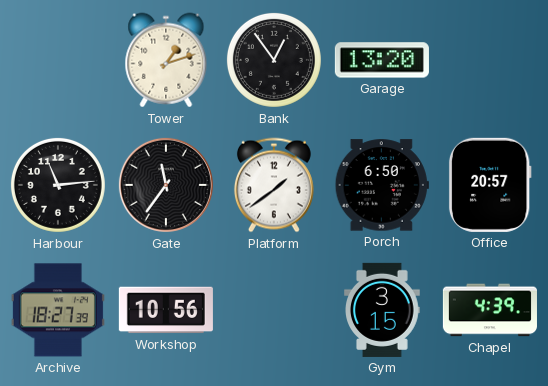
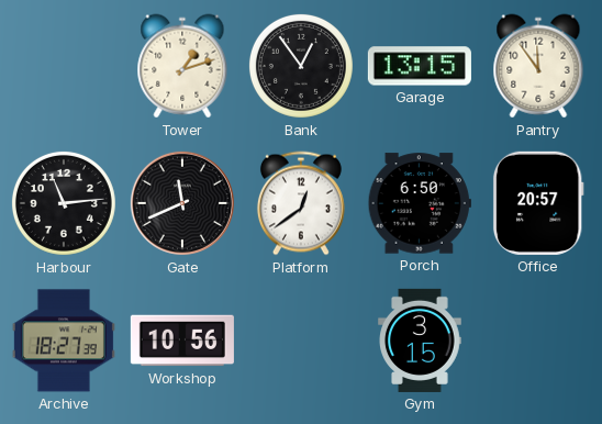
Garage: 13:20 -> 13:15 (420, 66)
Pantry: none -> 11:54 (538, 66)
Gate: 11:36 -> 11:41 (182, 203)
Platform: 1:39 -> 12:39 (301, 203)
Chapel: 4:39 -> none (490, 310)
